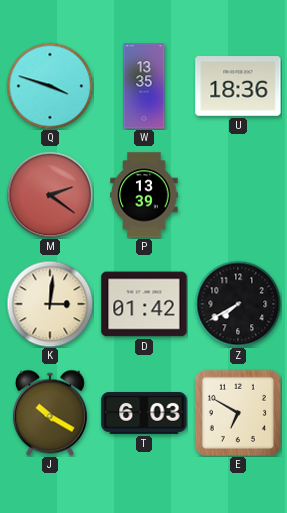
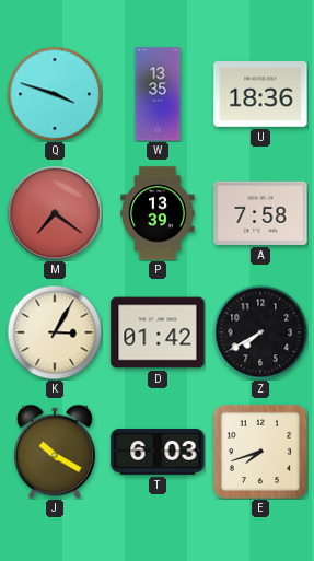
M: 2:21 -> 7:21 (55, 213)
A: none -> 7:58 (260, 213)
K: 3:01 -> 3:05 (55, 332)
E: 6:50 -> 7:42 (260, 452)
